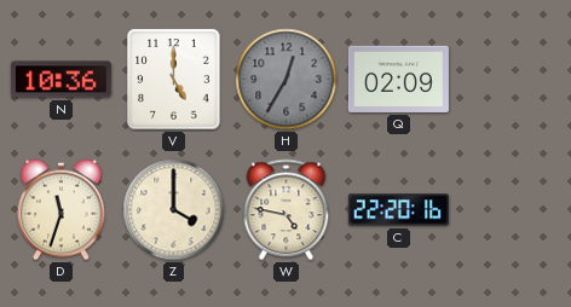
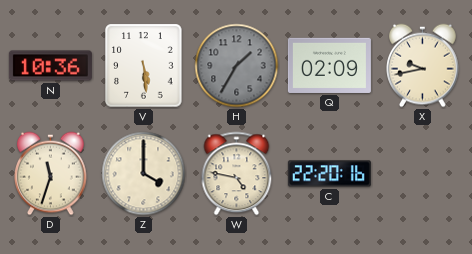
V: 5:00 -> 5:29 (144, 66)
H: 12:35 -> 1:35 (237, 66)
X: none -> 9:43 (423, 66)
